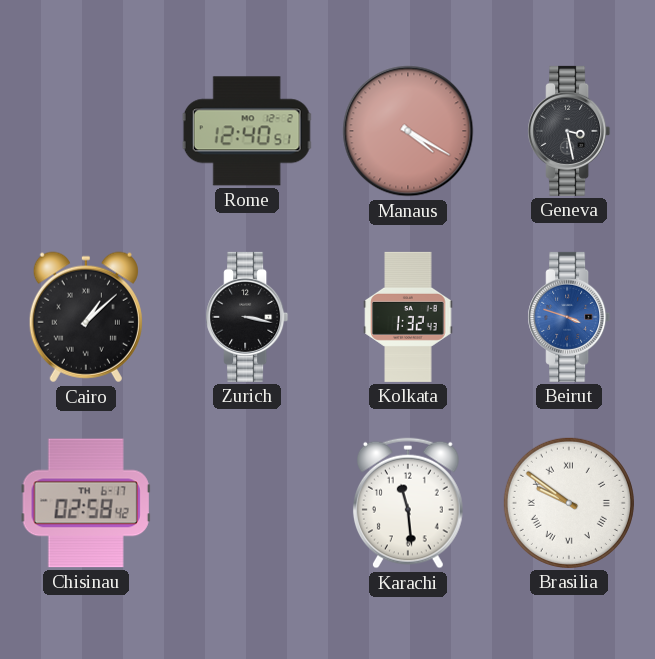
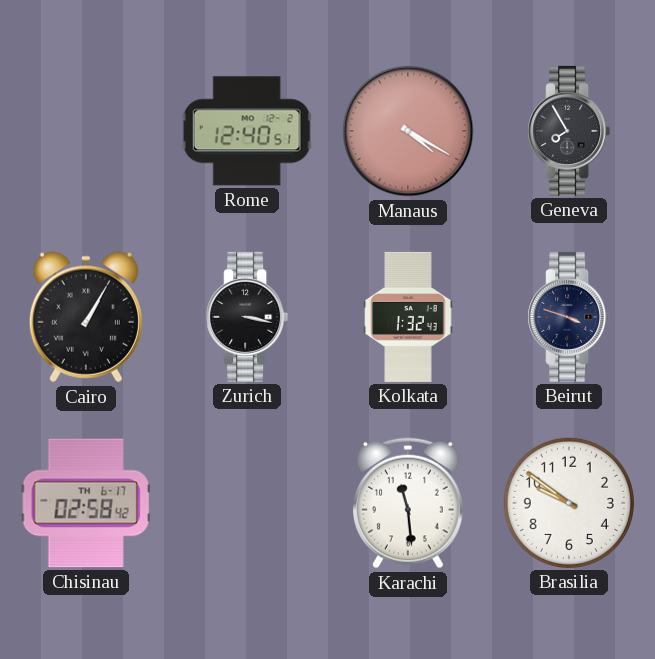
Geneva: 3:28 -> 7:55 (569, 131)
Cairo: 1:08 -> 1:05 (86, 317)
Beirut dial: blue -> navy (569, 317)
Brasilia numerals: Roman -> Arabic (569, 503)
